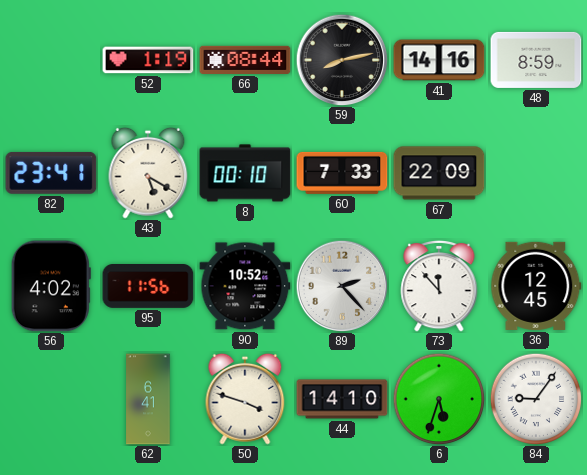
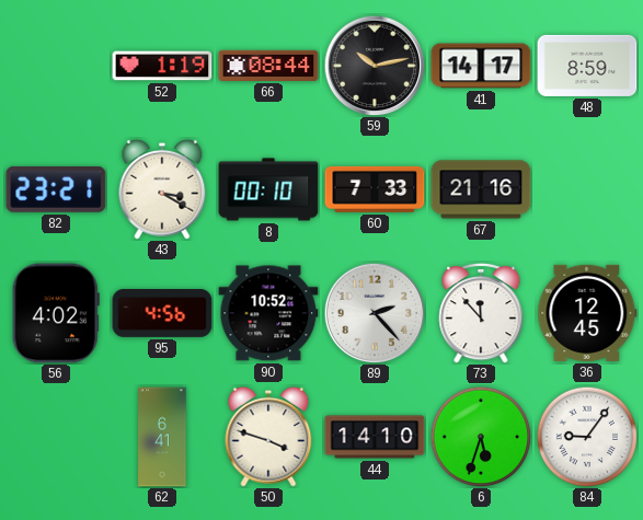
59: 8:13 -> 10:13 (375, 66)
41: 14:16 -> 14:17 (481, 66)
82: 23:41 -> 23:21 (56, 189)
43: 5:20 -> 3:20 (162, 189)
67: 22:09 -> 21:16 (481, 189)
95: 11:56 -> 4:56 (162, 314)
